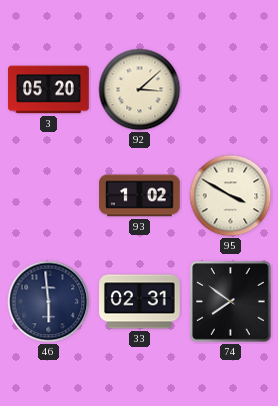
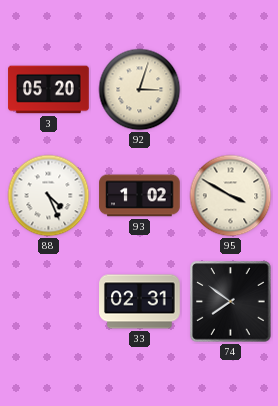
92: 3:08 -> 3:03 (140, 90)
88: none -> 4:26 (49, 196)
46: 5:59 -> none (49, 302)
